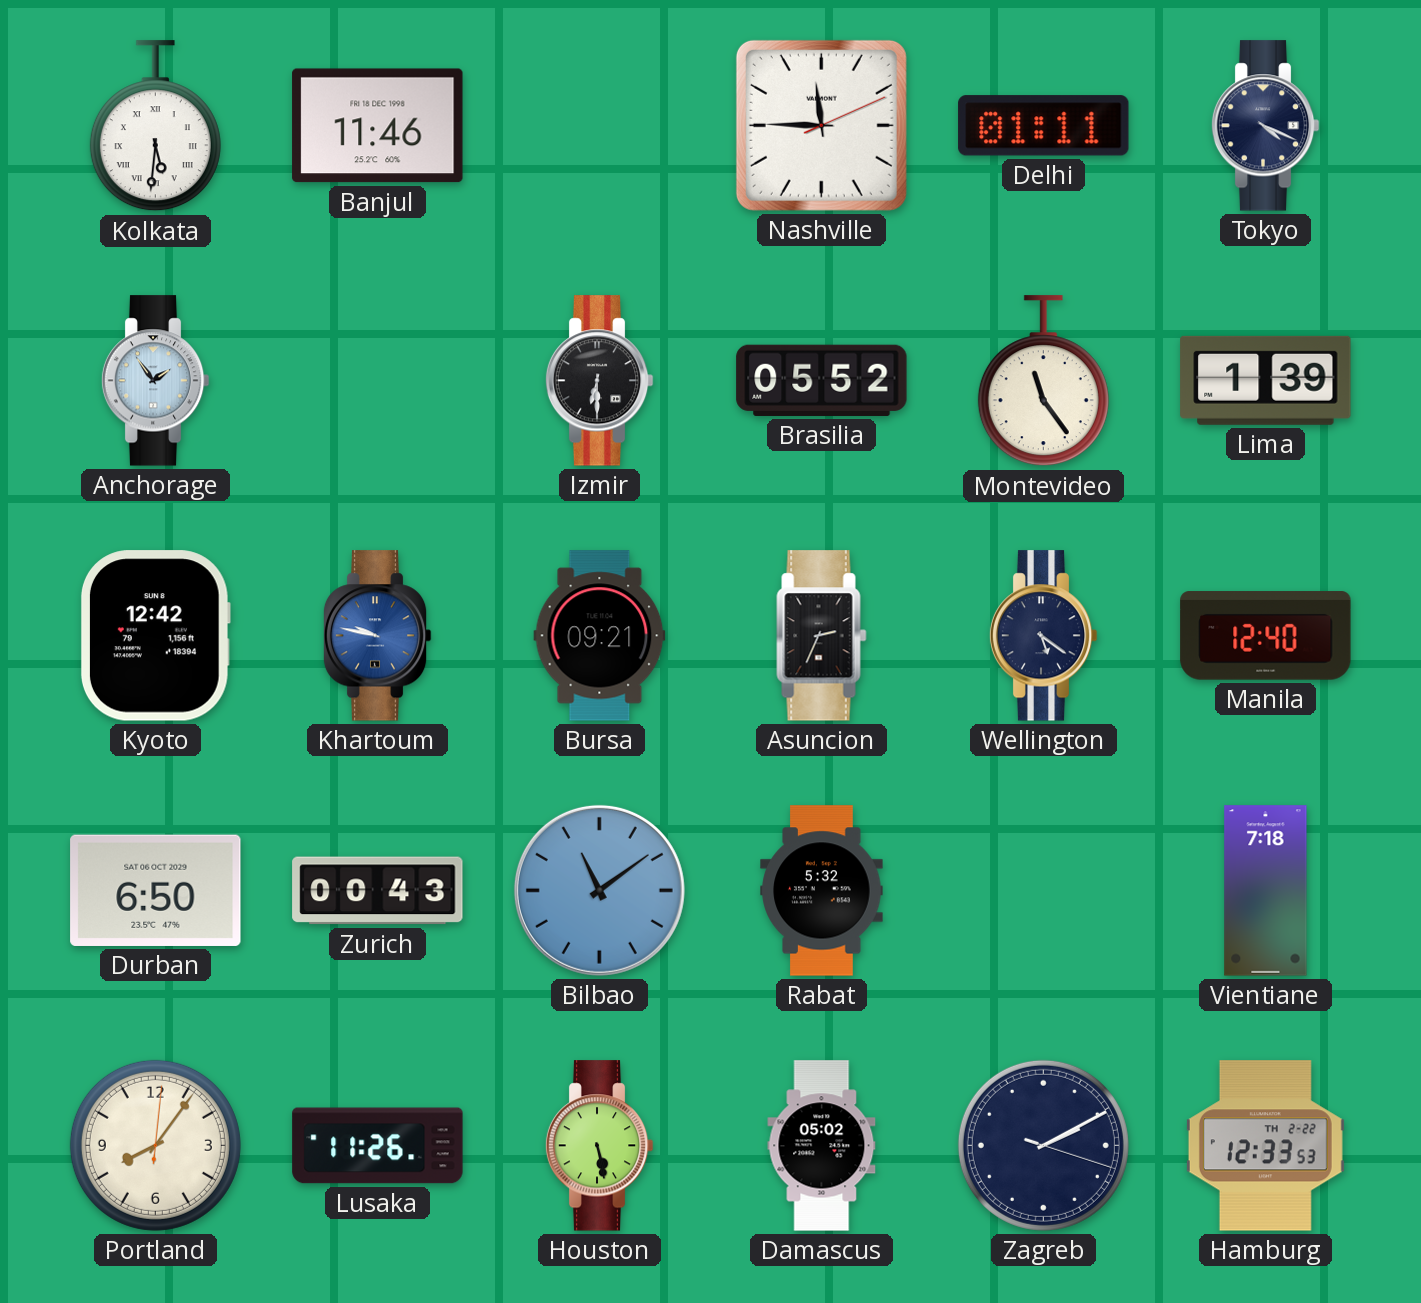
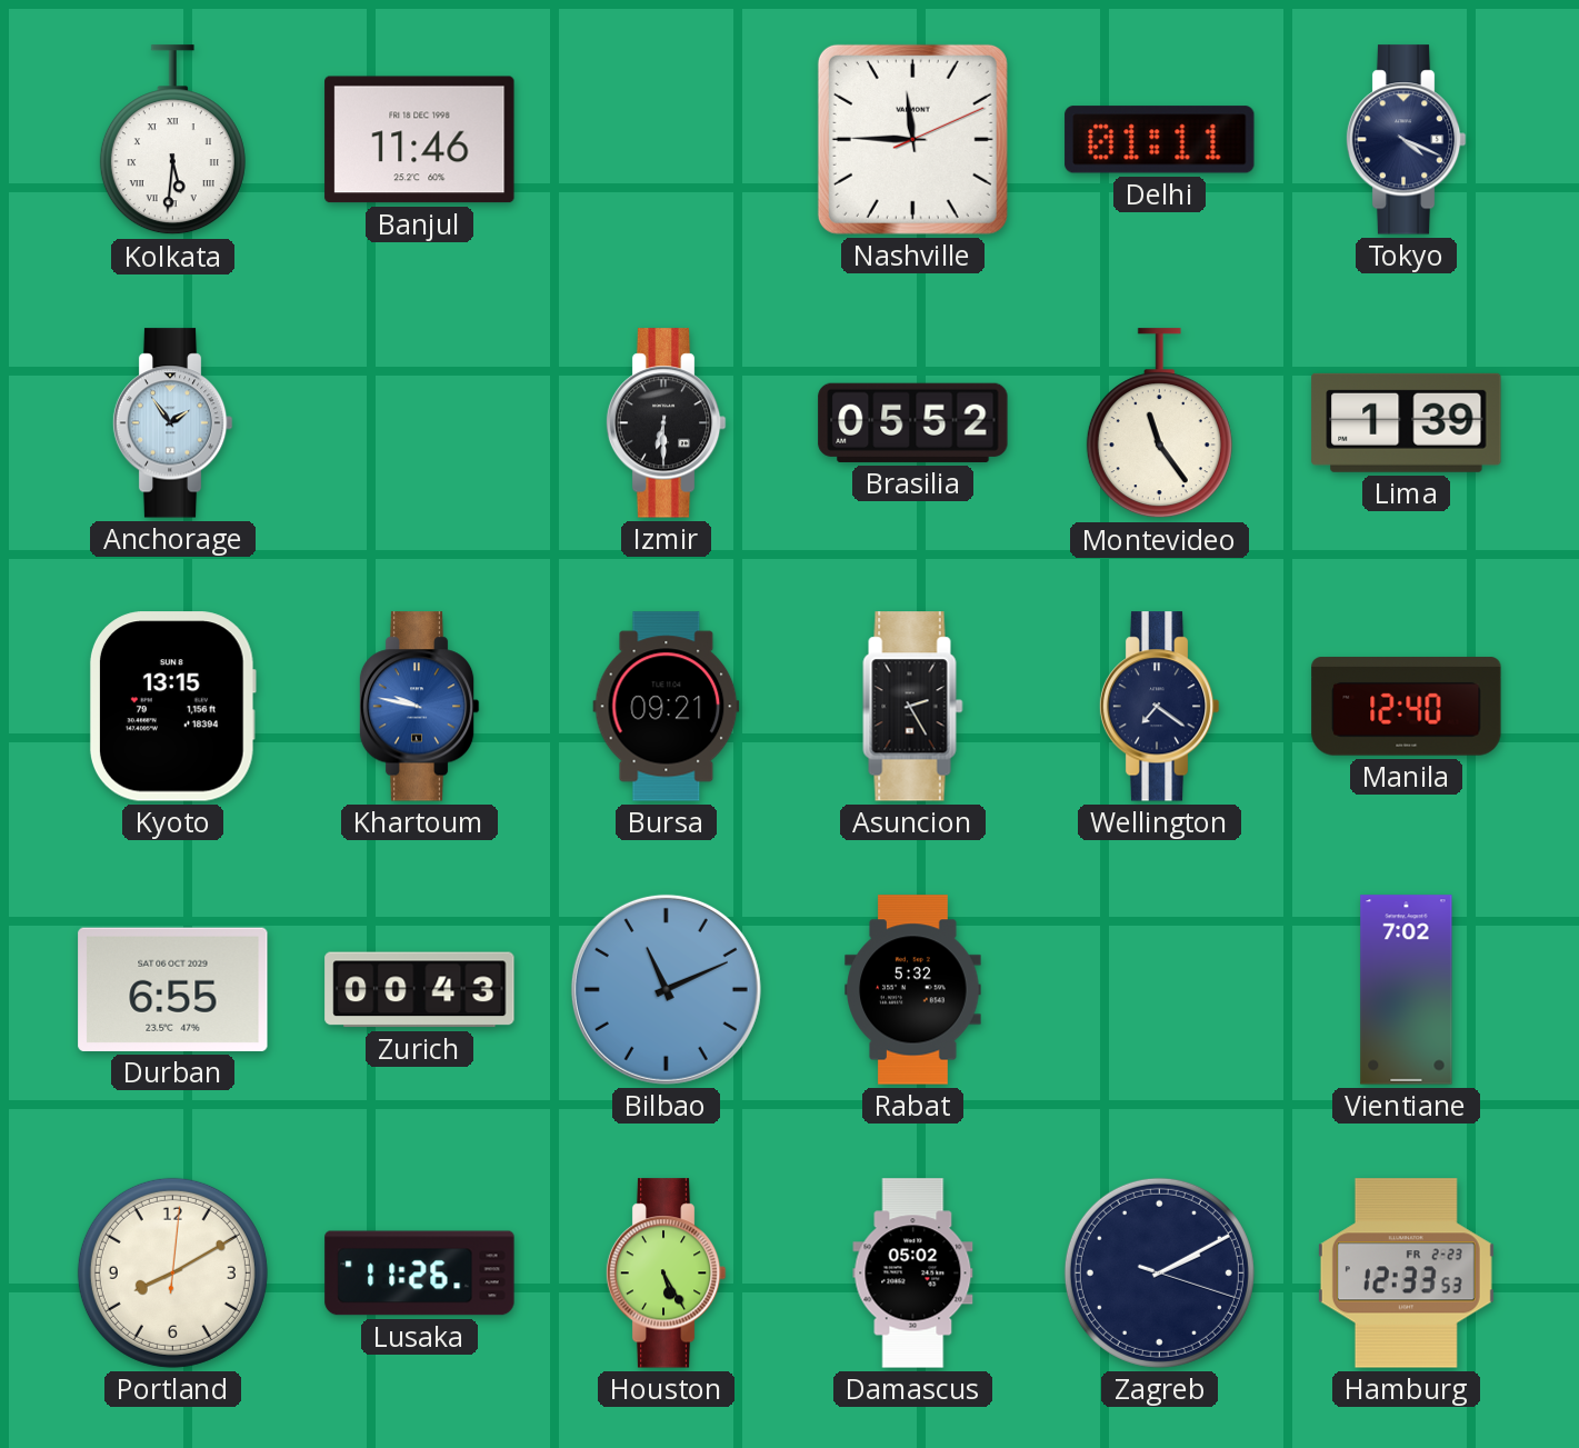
Kyoto: 12:42 -> 13:15 (172, 707)
Asuncion: 2:34 -> 2:25 (913, 707)
Wellington: 5:21 -> 7:21 (1159, 707)
Durban: 6:50 -> 6:55 (173, 989)
Bilbao: 11:09 -> 11:11 (666, 989)
Vientiane: 7:18 -> 7:02 (1407, 990)
Portland: 8:06 -> 8:10 (172, 1272)
Houston: 5:28 -> 5:25 (666, 1274)
Hamburg date: TH 2-22 -> FR 2-23 (1406, 1274)
